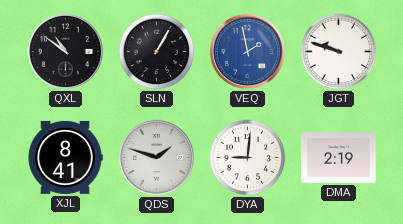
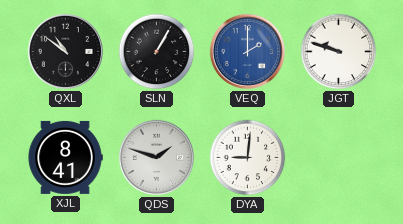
VEQ: 1:58 -> 2:00 (247, 51)
DMA: 2:19 -> none (339, 158)
